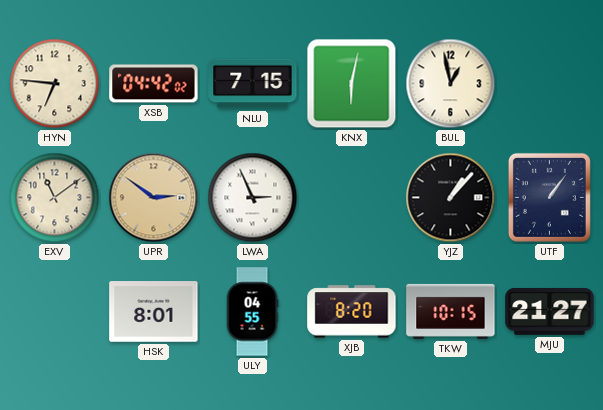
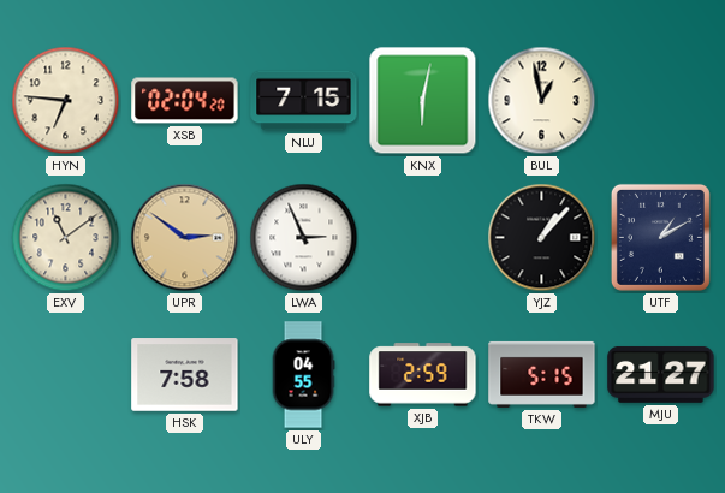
XSB: 04:42 -> 02:04 (185, 101)
UTF: 1:06 -> 1:10 (660, 237)
HSK: 8:01 -> 7:58 (185, 375)
XJB: 8:20 -> 2:59 (423, 375)
TKW: 10:15 -> 5:15 (542, 374)
